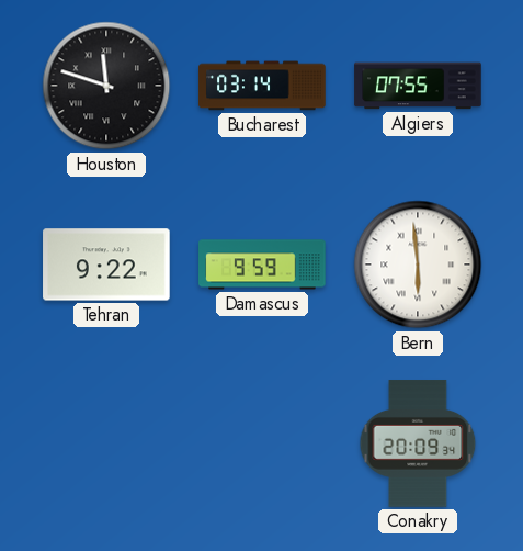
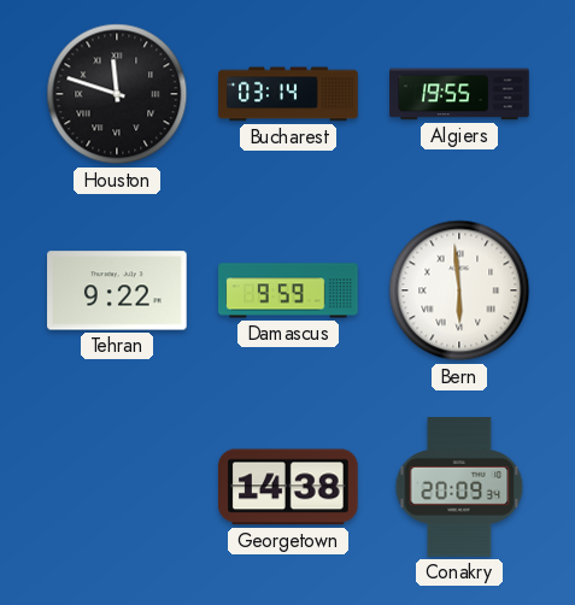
Algiers: 07:55 -> 19:55 (459, 94)
Georgetown: none -> 14:38 (289, 487)
